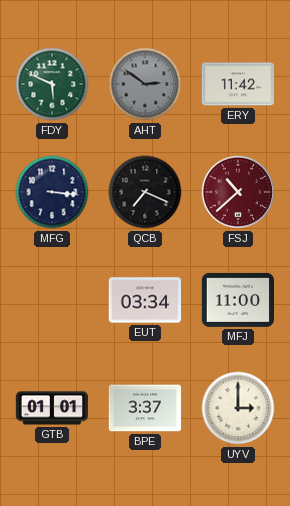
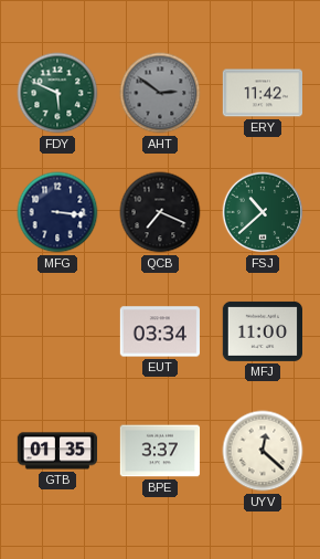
FSJ dial: burgundy -> green (263, 212)
GTB: 01:01 -> 01:35 (57, 451)
UYV: 3:00 -> 12:22 (263, 451)
